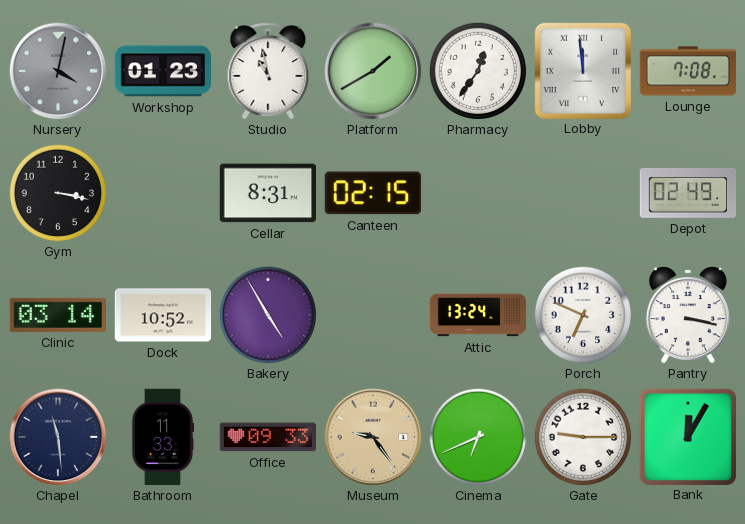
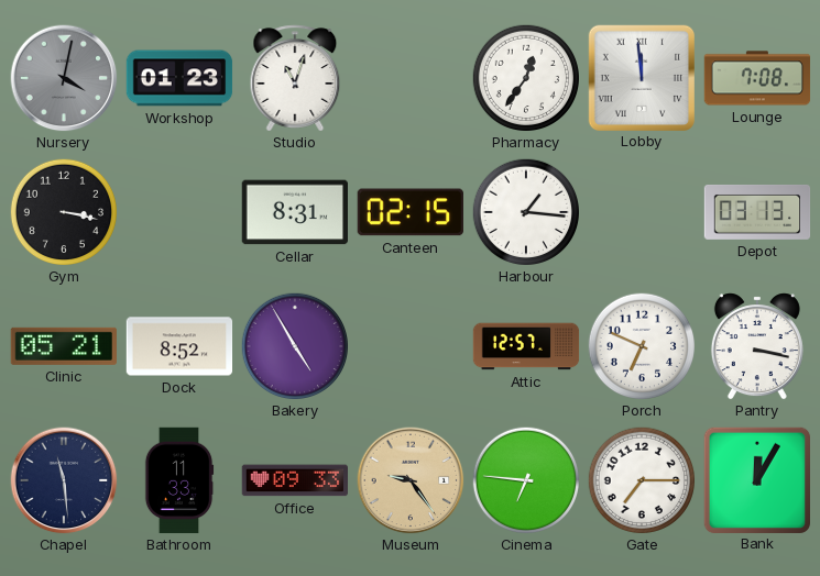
Studio: 10:58 -> 11:03 (295, 78)
Platform: 1:40 -> none (373, 71)
Harbour: none -> 1:16 (525, 211)
Depot: 02:49 -> 03:13 (757, 212)
Clinic: 03:14 -> 05:21 (63, 346)
Dock: 10:52 -> 8:52 (179, 346)
Attic: 13:24 -> 12:57 (526, 346)
Cinema: 6:41 -> 6:46 (525, 479)
Gate: 9:15 -> 7:15 (641, 479)
